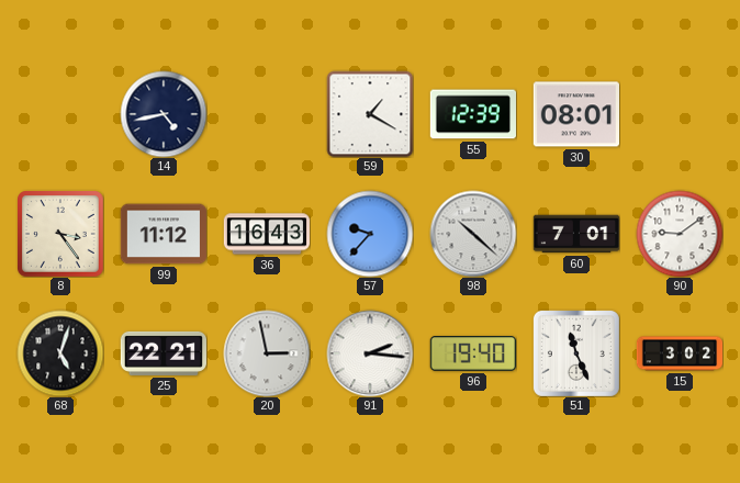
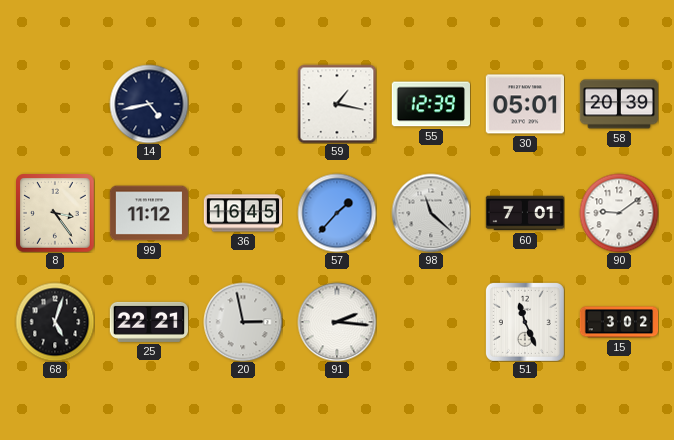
59: 1:20 -> 1:17 (337, 104)
30: 08:01 -> 05:01 (524, 104)
58: none -> 20:39 (619, 104)
36: 16:43 -> 16:45 (243, 213)
57: 9:37 -> 1:37 (337, 213)
98: 10:22 -> 11:22 (431, 213)
96: 19:40 -> none (473, 355)
